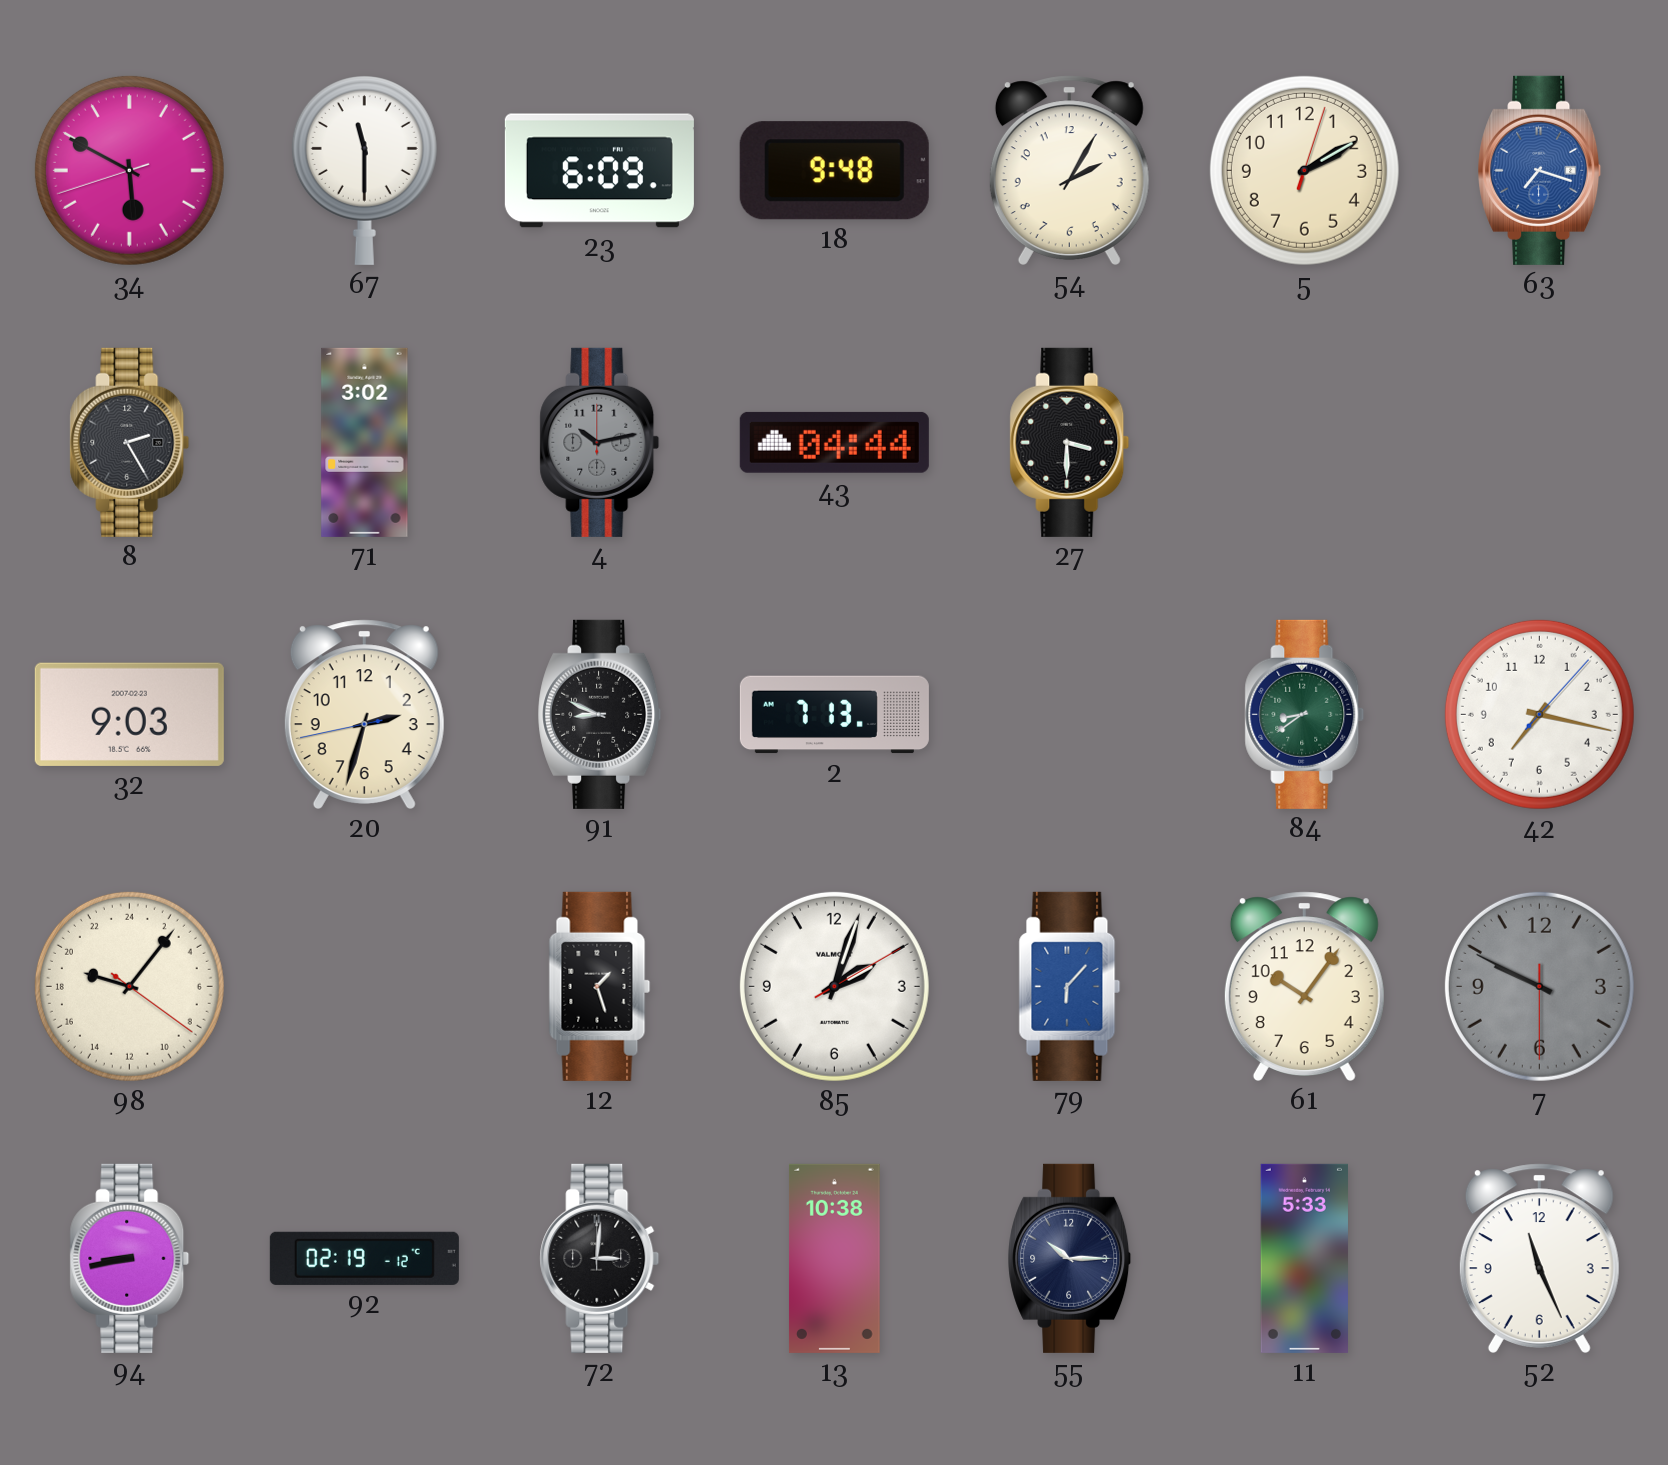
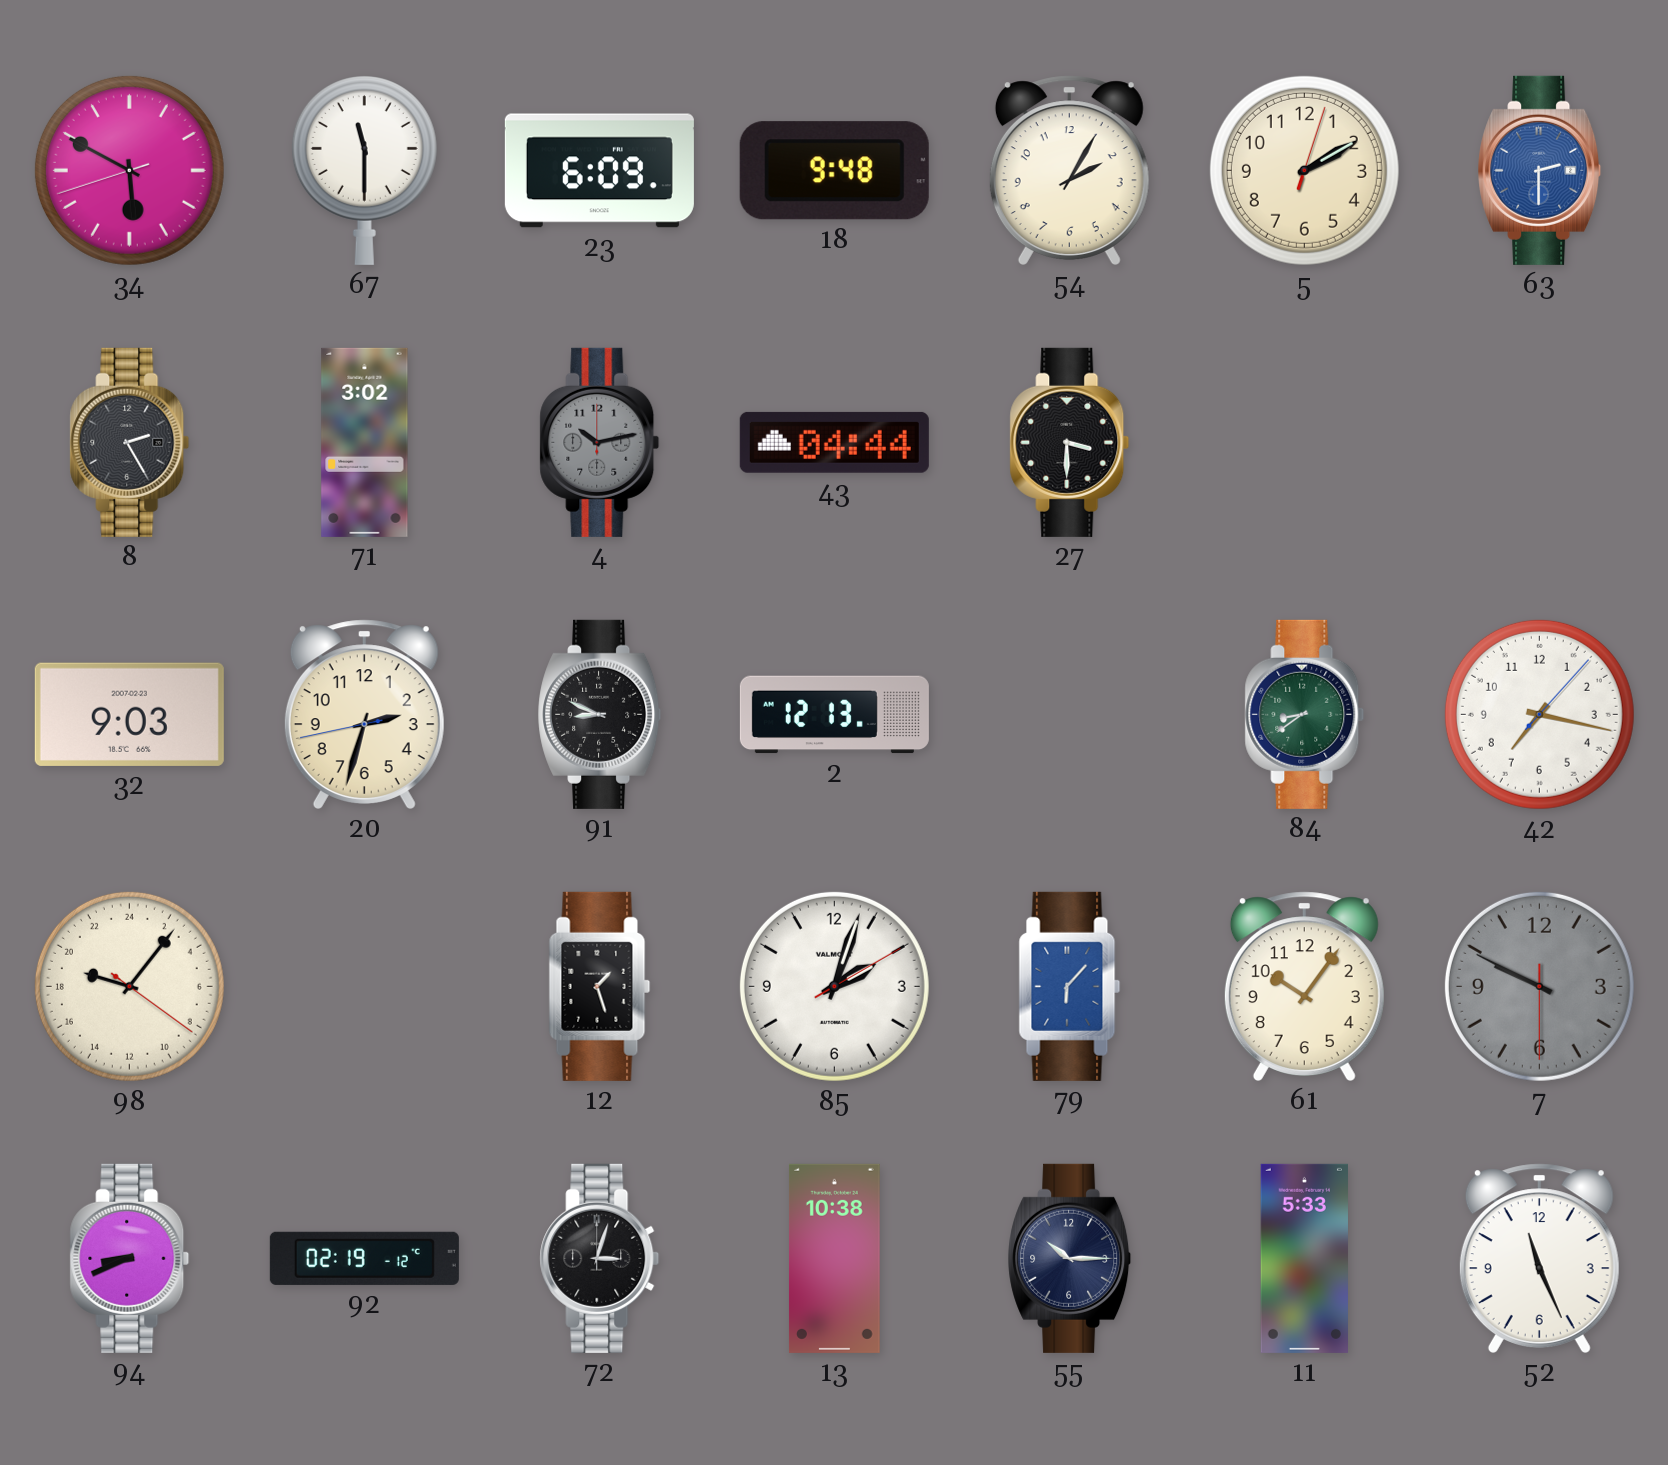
63: 7:18 -> 2:30 (1540, 170)
2: 7:13 -> 12:13 (834, 715)
94: 8:43 -> 8:41 (130, 1258)
72: 3:01 -> 3:03 (600, 1258)
